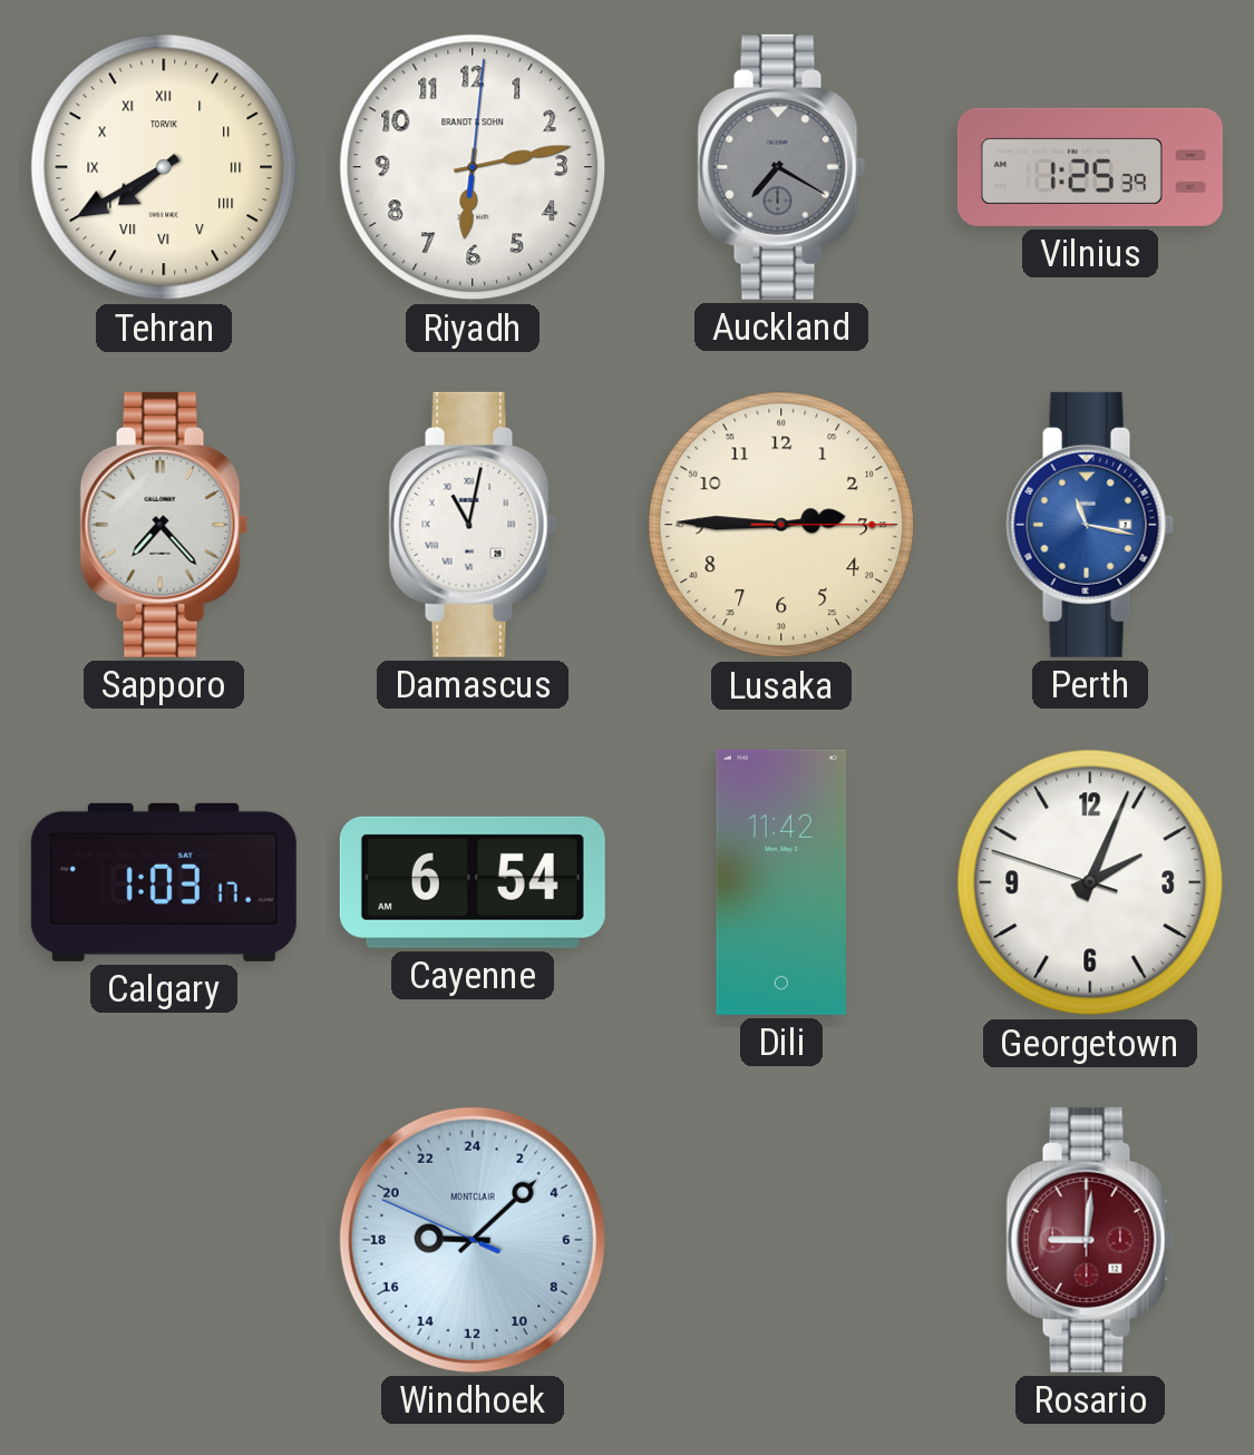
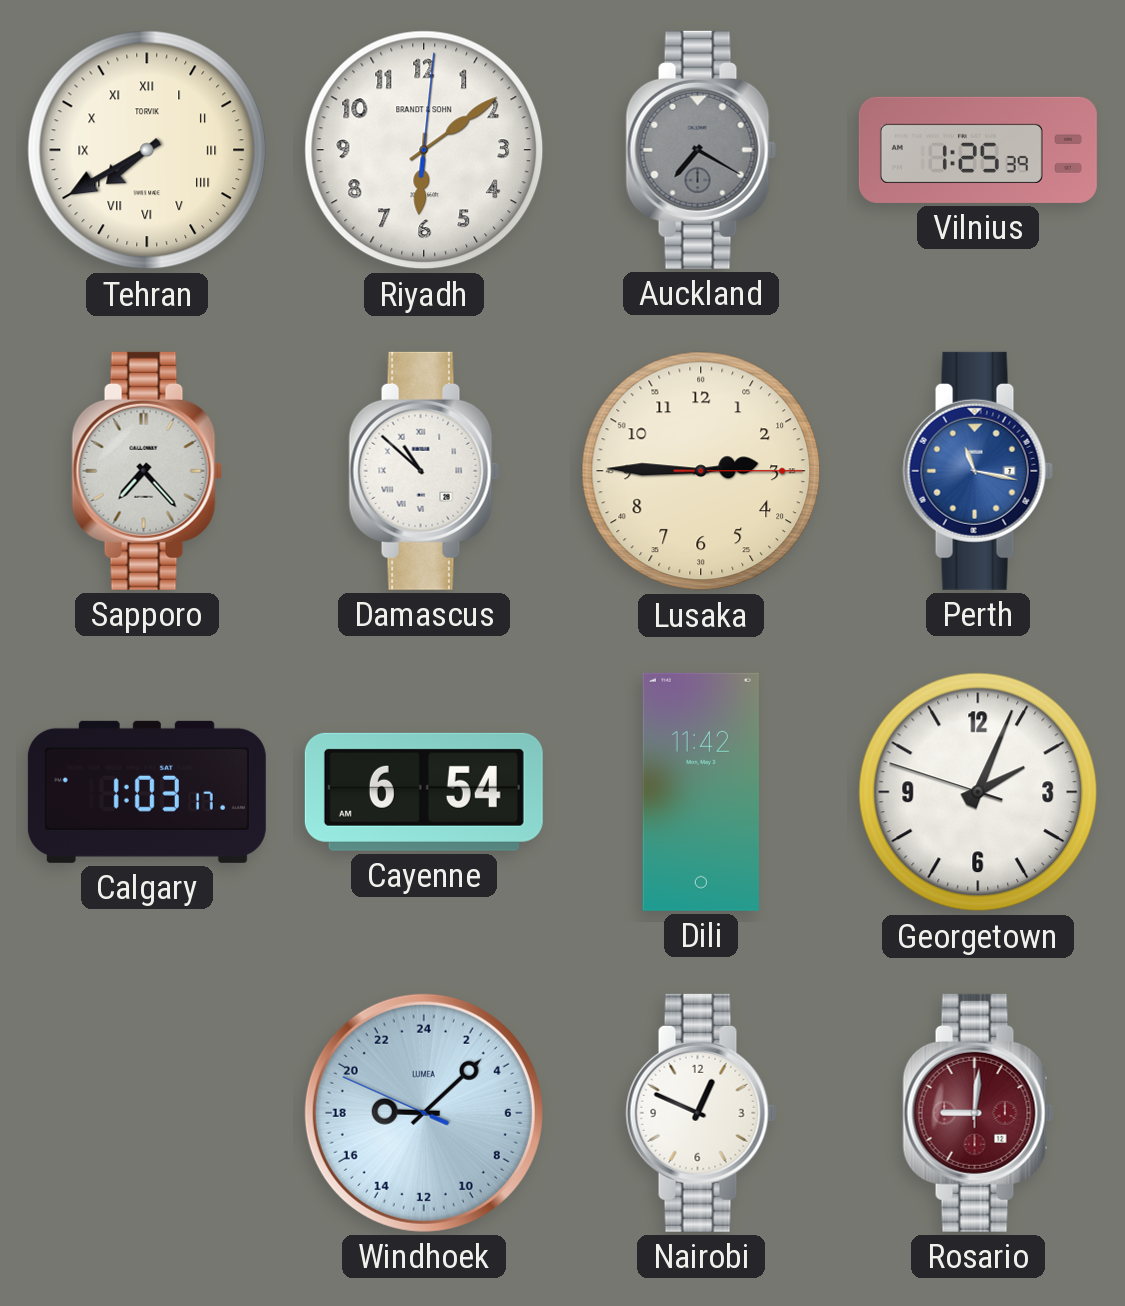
Riyadh: 6:13 -> 6:09 (424, 150)
Damascus: 11:02 -> 10:52 (424, 471)
Windhoek brand: MONTCLAIR -> LUMEA (424, 1113)
Nairobi: none -> 12:49 (701, 1113)
